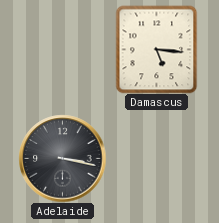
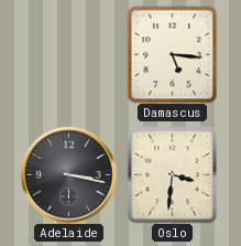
Oslo: none -> 3:31 (173, 174)
